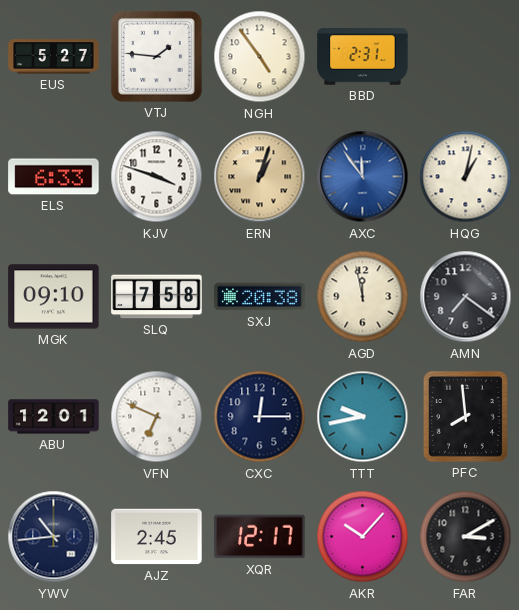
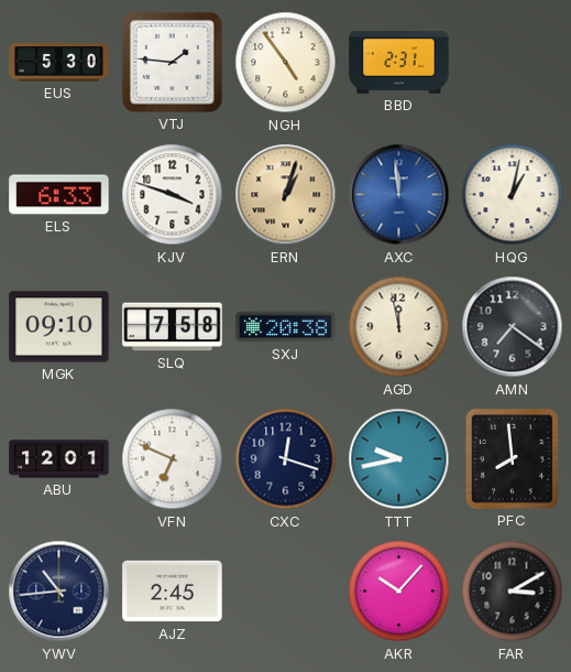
EUS: 5:27 -> 5:30 (59, 63)
AXC: 11:54 -> 11:59 (399, 195)
CXC: 12:15 -> 12:18 (286, 459)
XQR: 12:17 -> none (260, 537)
